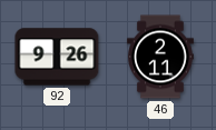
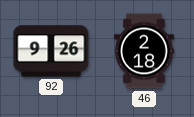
46: 2:11 -> 2:18 (145, 51)
